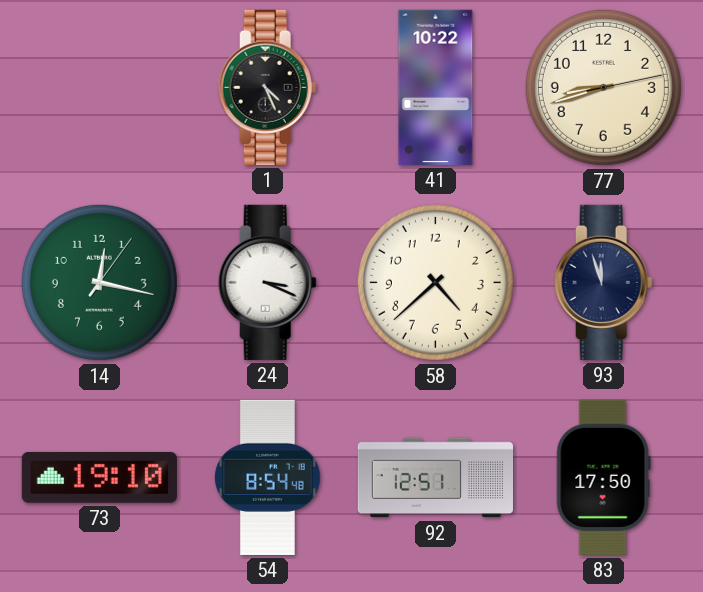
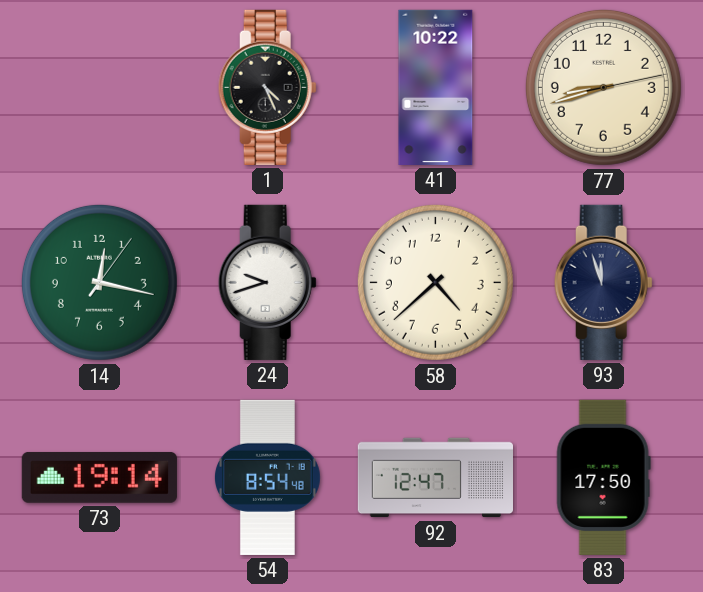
24: 3:19 -> 9:42 (267, 282)
73: 19:10 -> 19:14 (99, 477)
92: 12:51 -> 12:47 (435, 478)
